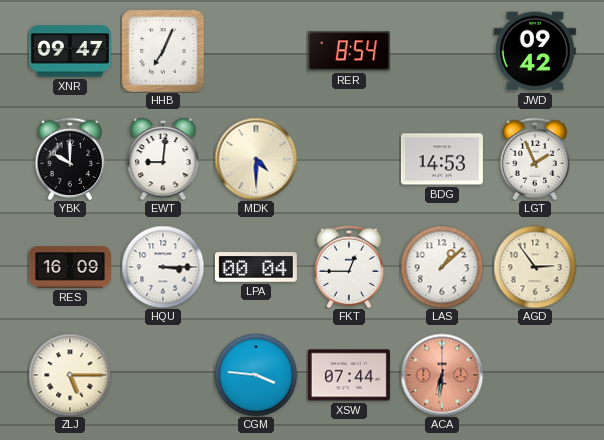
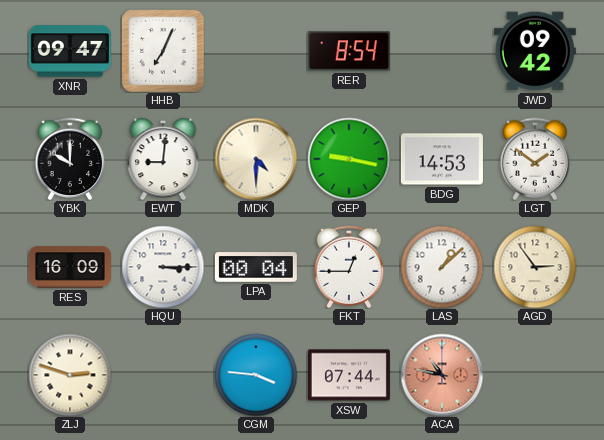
GEP: none -> 9:17 (349, 159)
LGT: 1:56 -> 1:51 (535, 159)
ZLJ: 5:15 -> 2:48 (70, 375)
ACA: 6:31 -> 10:47 (442, 375)
